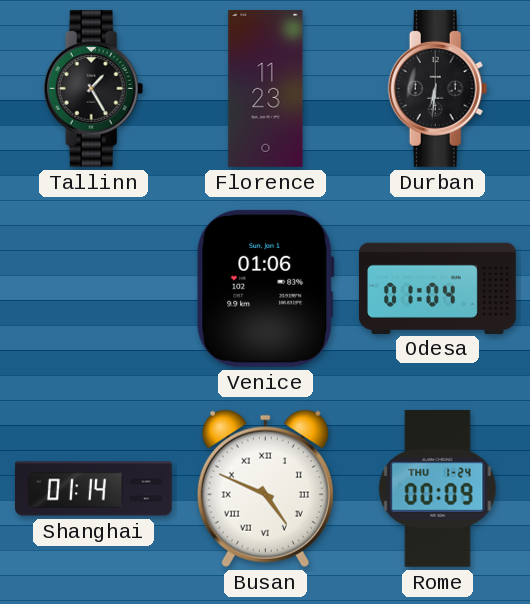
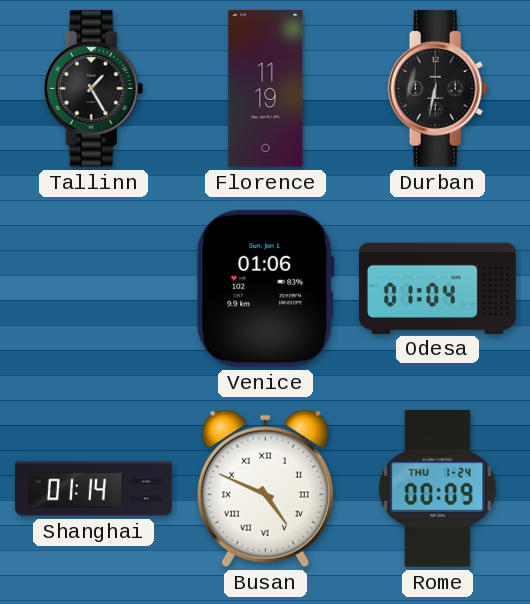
Florence: 11:23 -> 11:19 (266, 89)
Durban: 6:31 -> 6:32 (438, 88)
